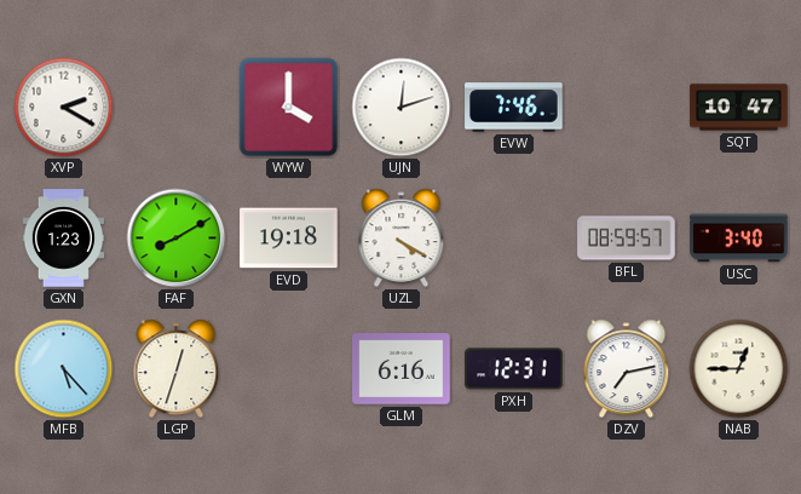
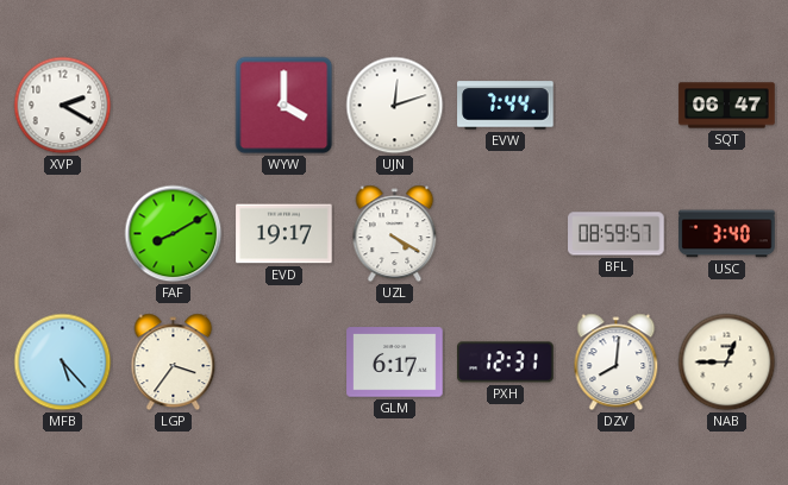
EVW: 7:46 -> 7:44 (506, 106)
SQT: 10:47 -> 06:47 (727, 106)
GXN: 1:23 -> none (63, 239)
EVD: 19:18 -> 19:17 (284, 234)
LGP: 12:33 -> 3:36 (174, 363)
GLM: 6:16 -> 6:17 (395, 363)
DZV: 7:13 -> 8:01 (617, 363)
